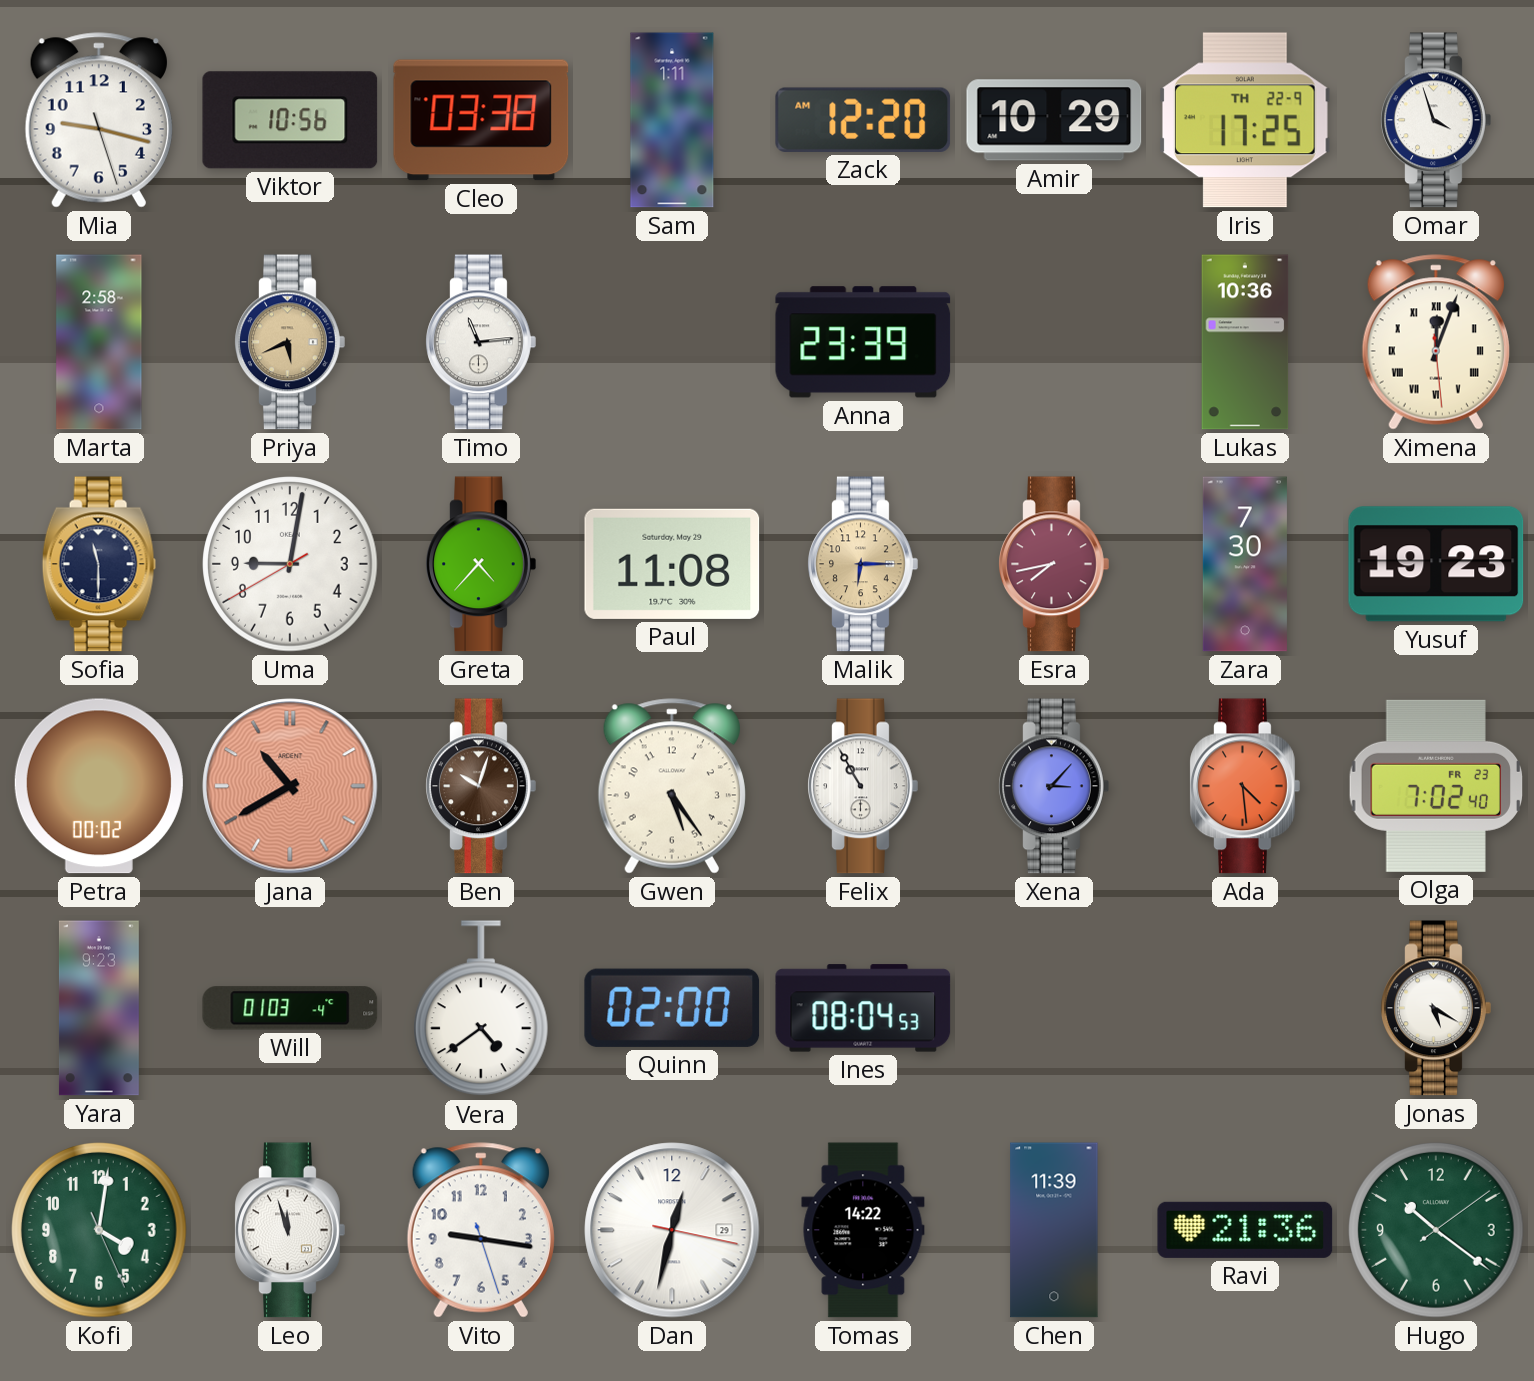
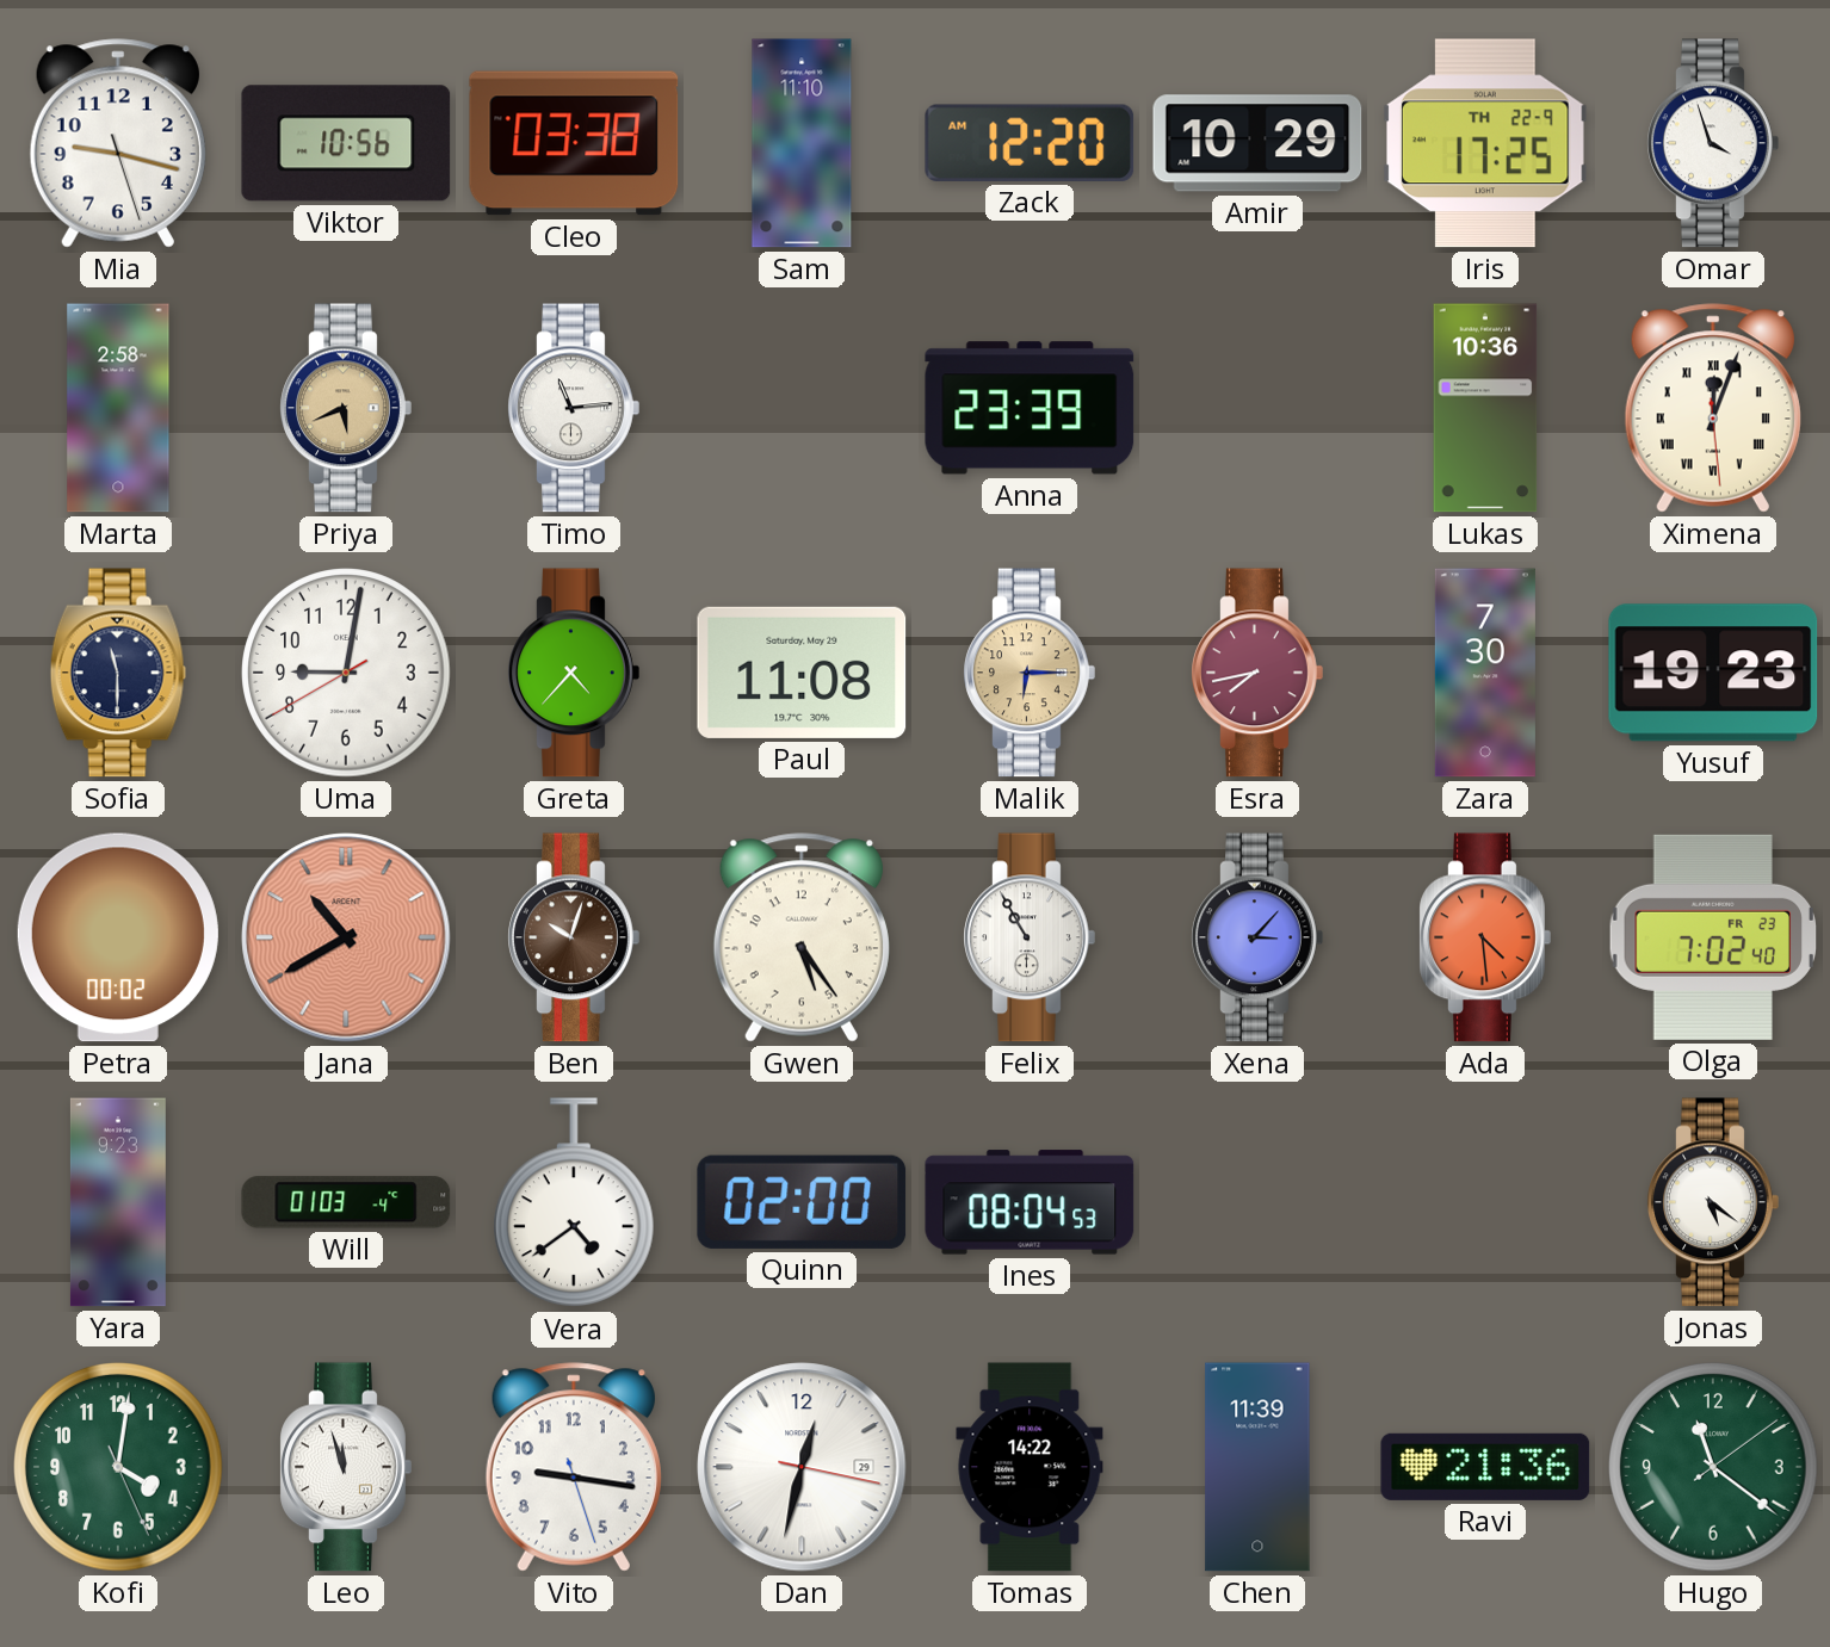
Sam: 1:11 -> 11:10 (802, 143)
Jonas: 5:20 -> 5:21 (1713, 1202)
Hugo: 10:21 -> 11:21 (1713, 1467)
